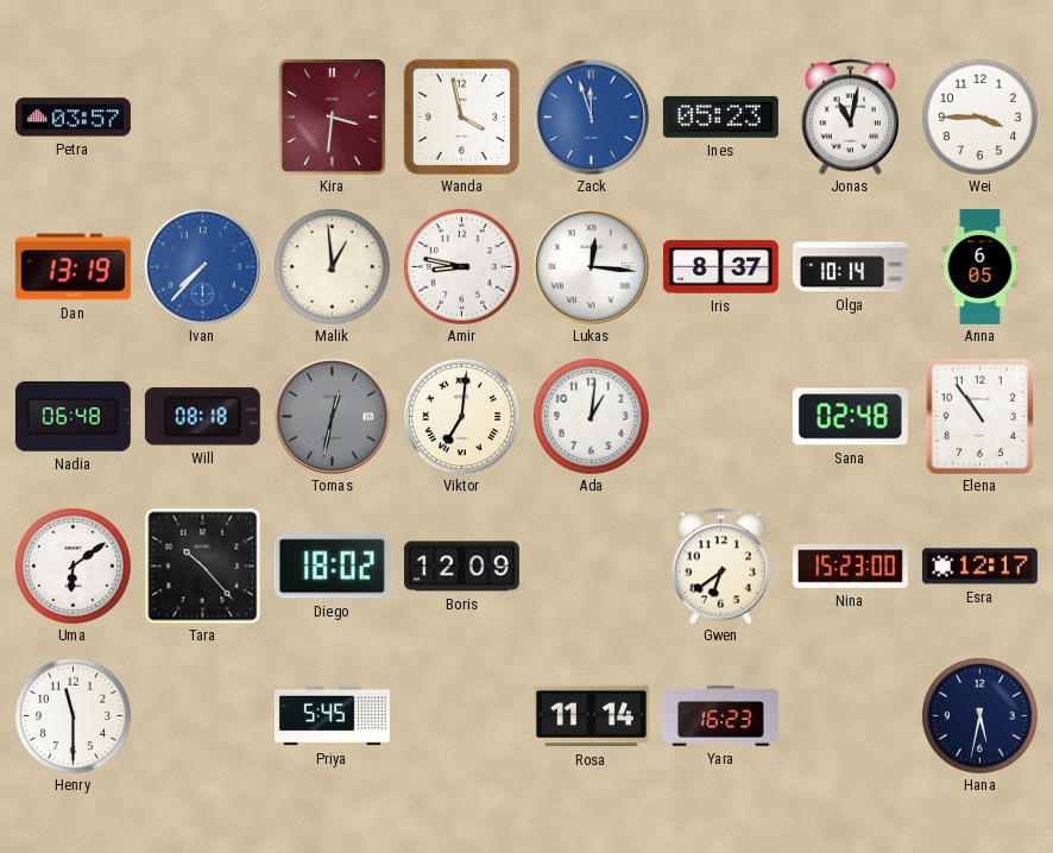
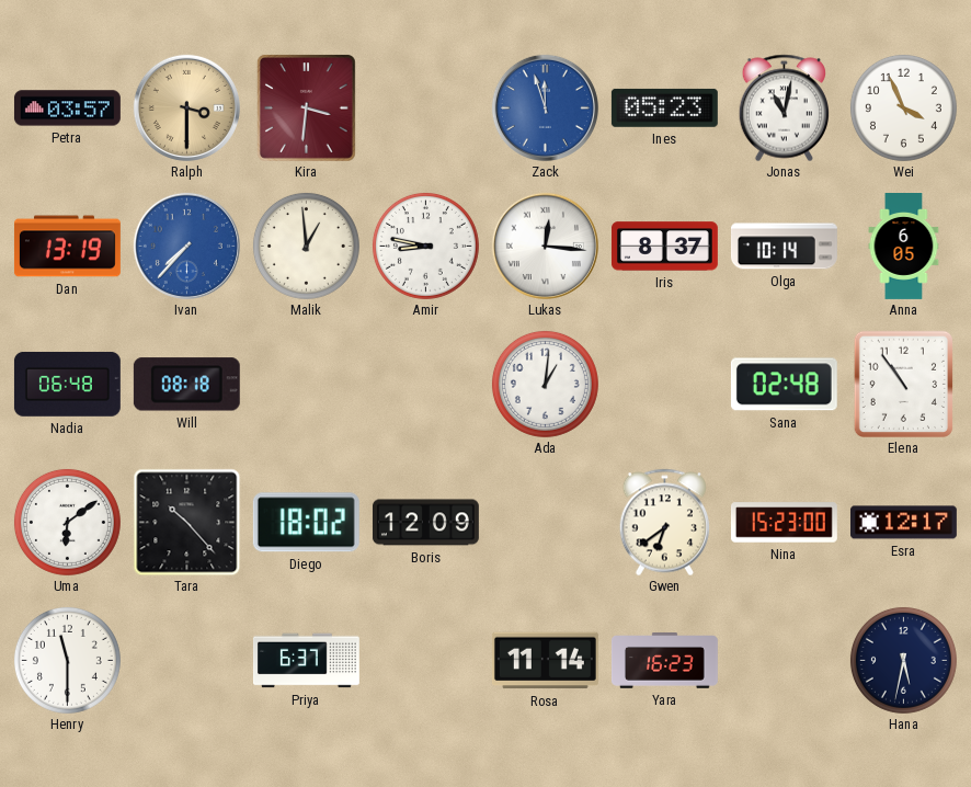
Ralph: none -> 3:30 (186, 107)
Wanda: 3:58 -> none (461, 116)
Wei: 3:45 -> 3:56 (903, 107)
Tomas: 12:32 -> none (332, 416)
Viktor: 7:01 -> none (461, 416)
Priya: 5:45 -> 6:37 (306, 661)
